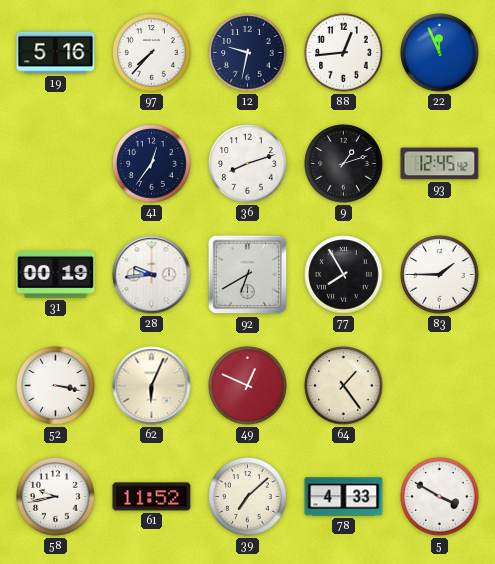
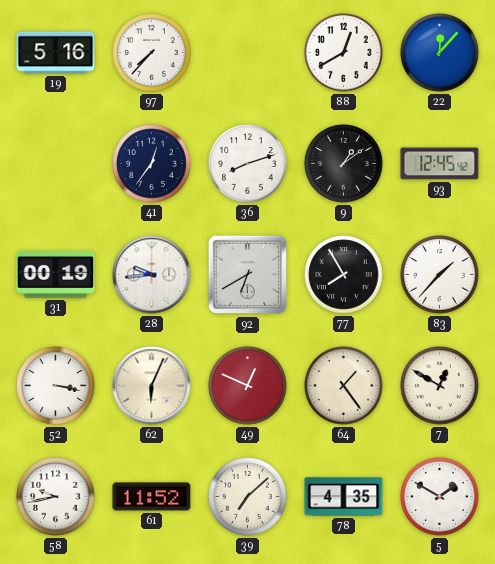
12: 9:32 -> none (248, 53)
88: 12:44 -> 12:40 (344, 53)
22: 11:56 -> 12:07 (440, 53)
9: 1:12 -> 1:09 (344, 164)
83: 1:45 -> 1:37 (440, 275)
7: none -> 12:50 (440, 386)
78: 4:33 -> 4:35 (344, 497)
5: 3:50 -> 1:50 (440, 497)
